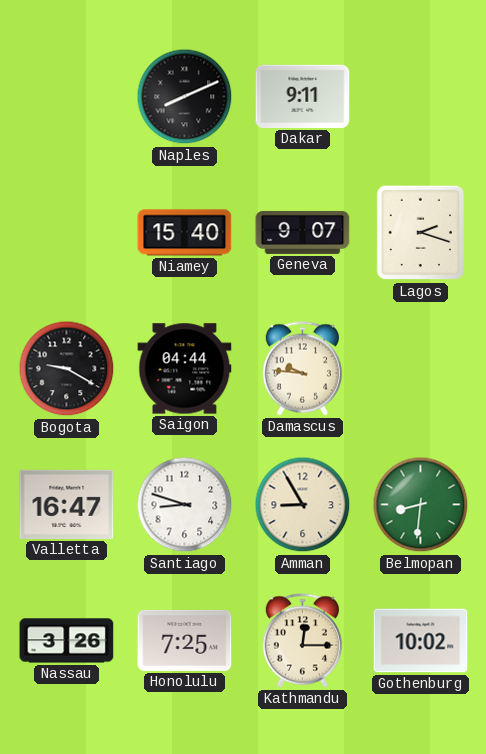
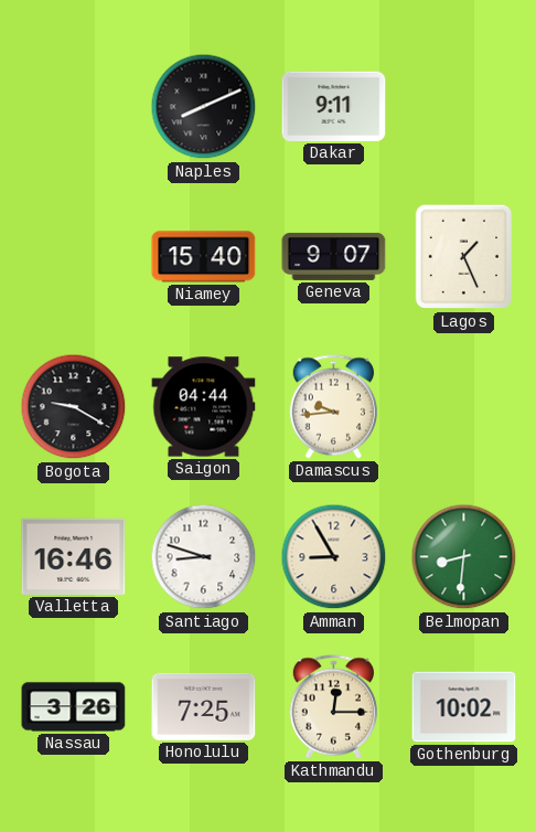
Lagos: 2:18 -> 1:26 (463, 257)
Damascus: 9:46 -> 9:44 (333, 407)
Valletta: 16:47 -> 16:46 (74, 556)
